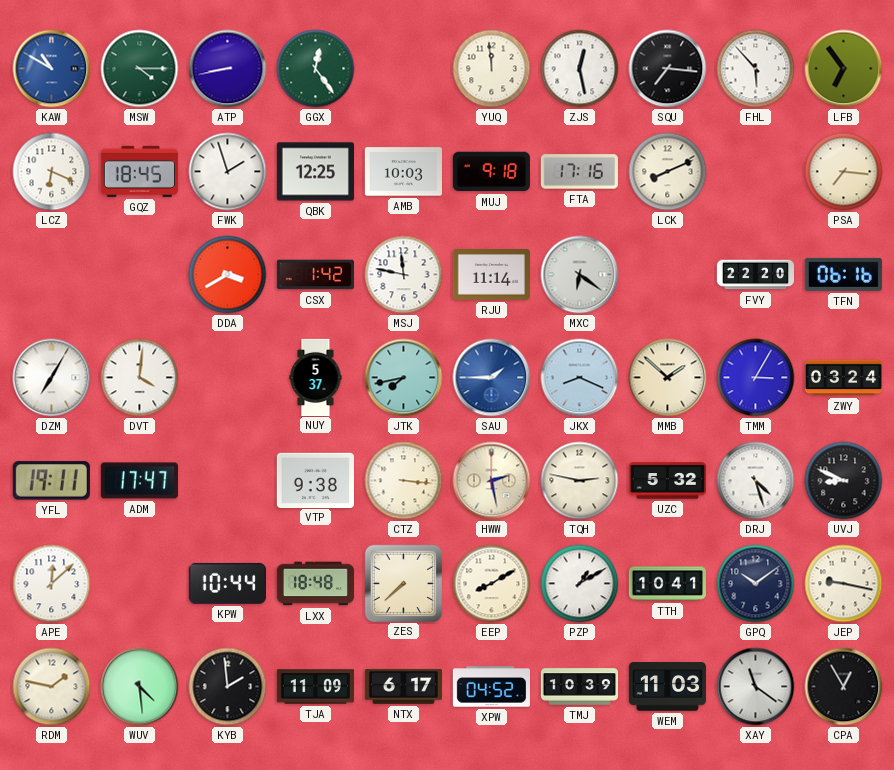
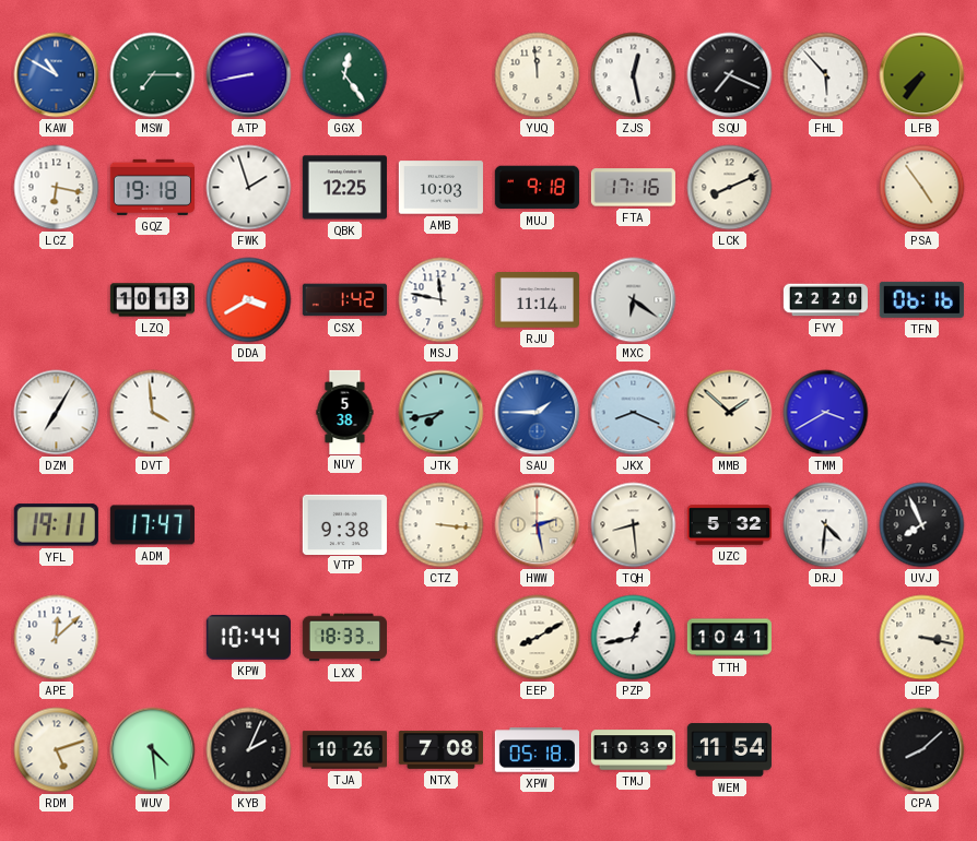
MSW: 4:15 -> 7:15 (153, 75)
SQU: 7:16 -> 7:19 (730, 75)
LFB: 6:54 -> 7:36 (922, 75)
LCZ: 6:19 -> 6:17 (57, 188)
GQZ: 18:45 -> 19:18 (152, 187)
PSA: 7:16 -> 4:54 (922, 188)
LZQ: none -> 10:13 (152, 300)
DVT: 4:01 -> 3:59 (153, 413)
NUY: 5:37 -> 5:38 (345, 412)
TMM: 3:05 -> 3:40 (826, 413)
ZWY: 03:24 -> none (843, 378)
TQH: 2:47 -> 8:29 (634, 525)
DRJ: 4:27 -> 4:31 (826, 525)
UVJ: 8:49 -> 7:56 (922, 525)
LXX: 18:48 -> 18:33 (344, 638)
ZES: 7:38 -> none (403, 583)
PZP: 1:10 -> 12:43 (634, 638)
GPQ: 10:09 -> none (756, 584)
JEP: 9:17 -> 3:17 (922, 638)
RDM: 1:47 -> 5:12 (57, 750)
KYB: 1:59 -> 2:04 (249, 750)
TJA: 11:09 -> 10:26 (344, 750)
NTX: 6:17 -> 7:08 (440, 750)
XPW: 04:52 -> 05:18 (537, 750)
WEM: 11:03 -> 11:54 (729, 750)
XAY: 11:21 -> none (756, 687)
CPA: 12:55 -> 8:08 (922, 750)
